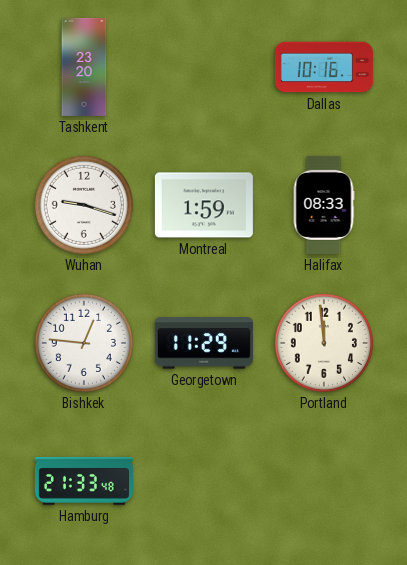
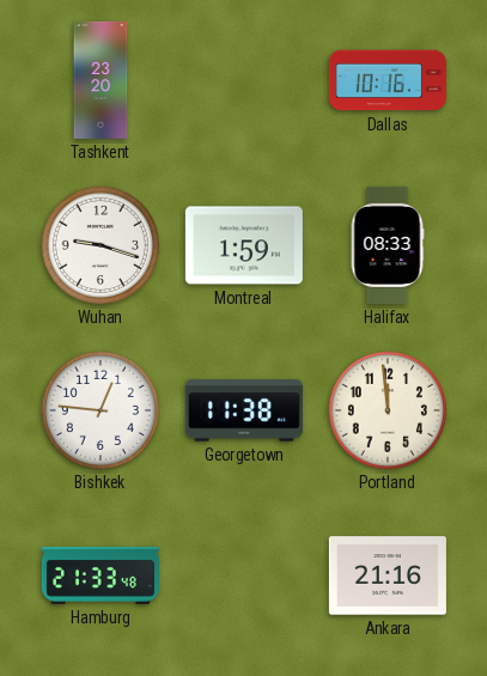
Georgetown: 11:29 -> 11:38 (244, 410)
Ankara: none -> 21:16 (388, 575)
